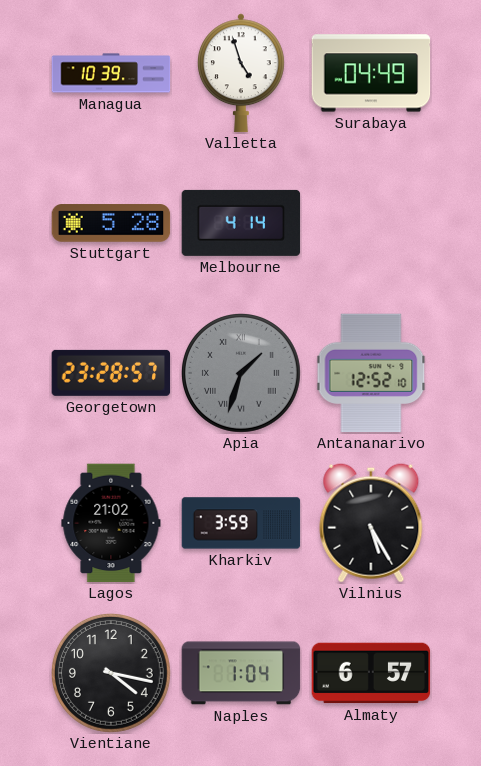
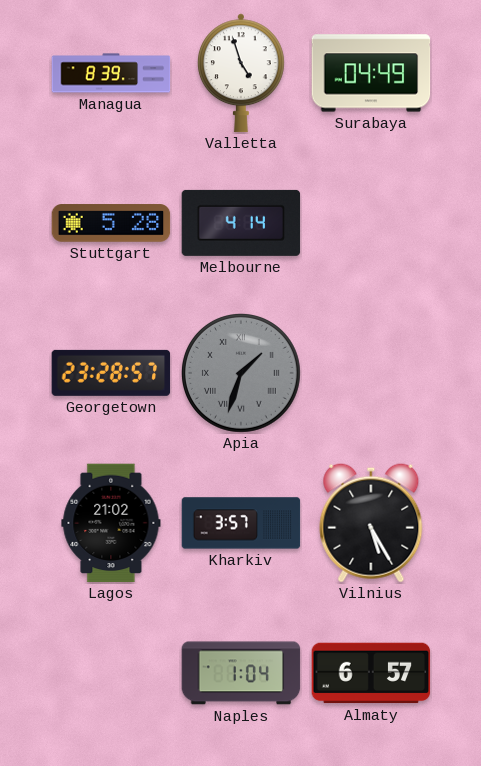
Managua: 10:39 -> 8:39 (111, 73)
Antananarivo: 12:52 -> none (371, 373)
Kharkiv: 3:59 -> 3:57 (241, 523)
Vientiane: 4:17 -> none (112, 674)
